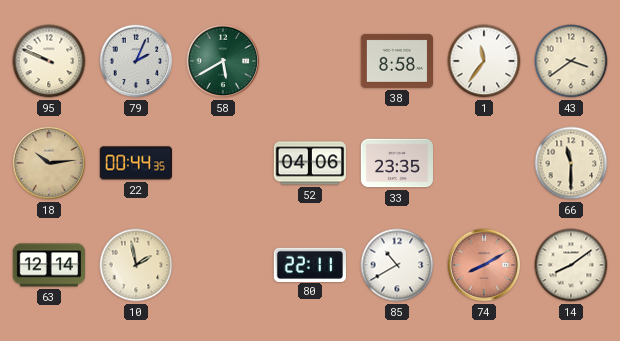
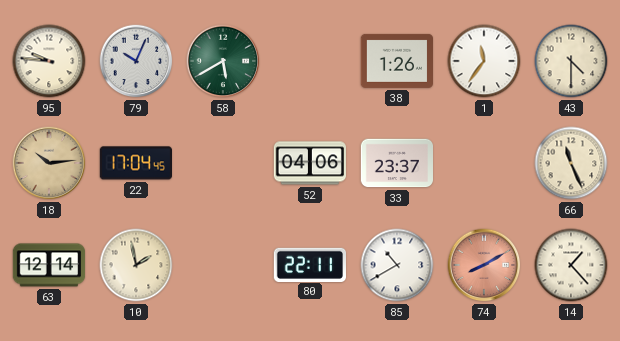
95: 9:49 -> 9:46 (49, 61)
79: 2:04 -> 10:04 (136, 61)
38: 8:58 -> 1:26 (396, 61)
43: 3:39 -> 4:30 (571, 61)
22: 00:44 -> 17:04 (135, 163)
33: 23:35 -> 23:37 (397, 163)
66: 11:30 -> 11:26 (571, 163)
14: 8:09 -> 1:23 (571, 265)
